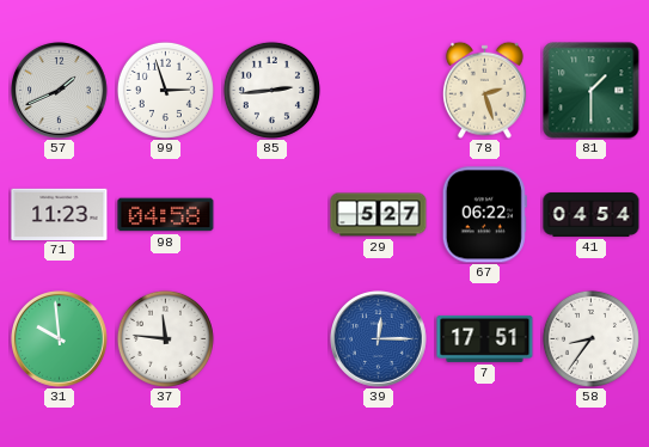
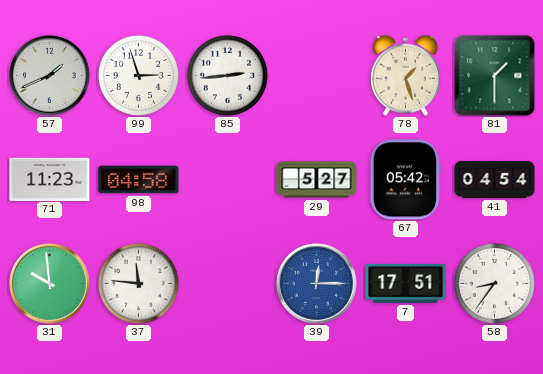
78: 2:27 -> 1:27 (405, 75)
67: 06:22 -> 05:42 (405, 180)
